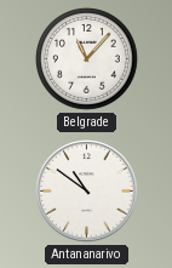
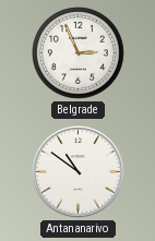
Belgrade: 11:07 -> 2:56 (79, 53)
